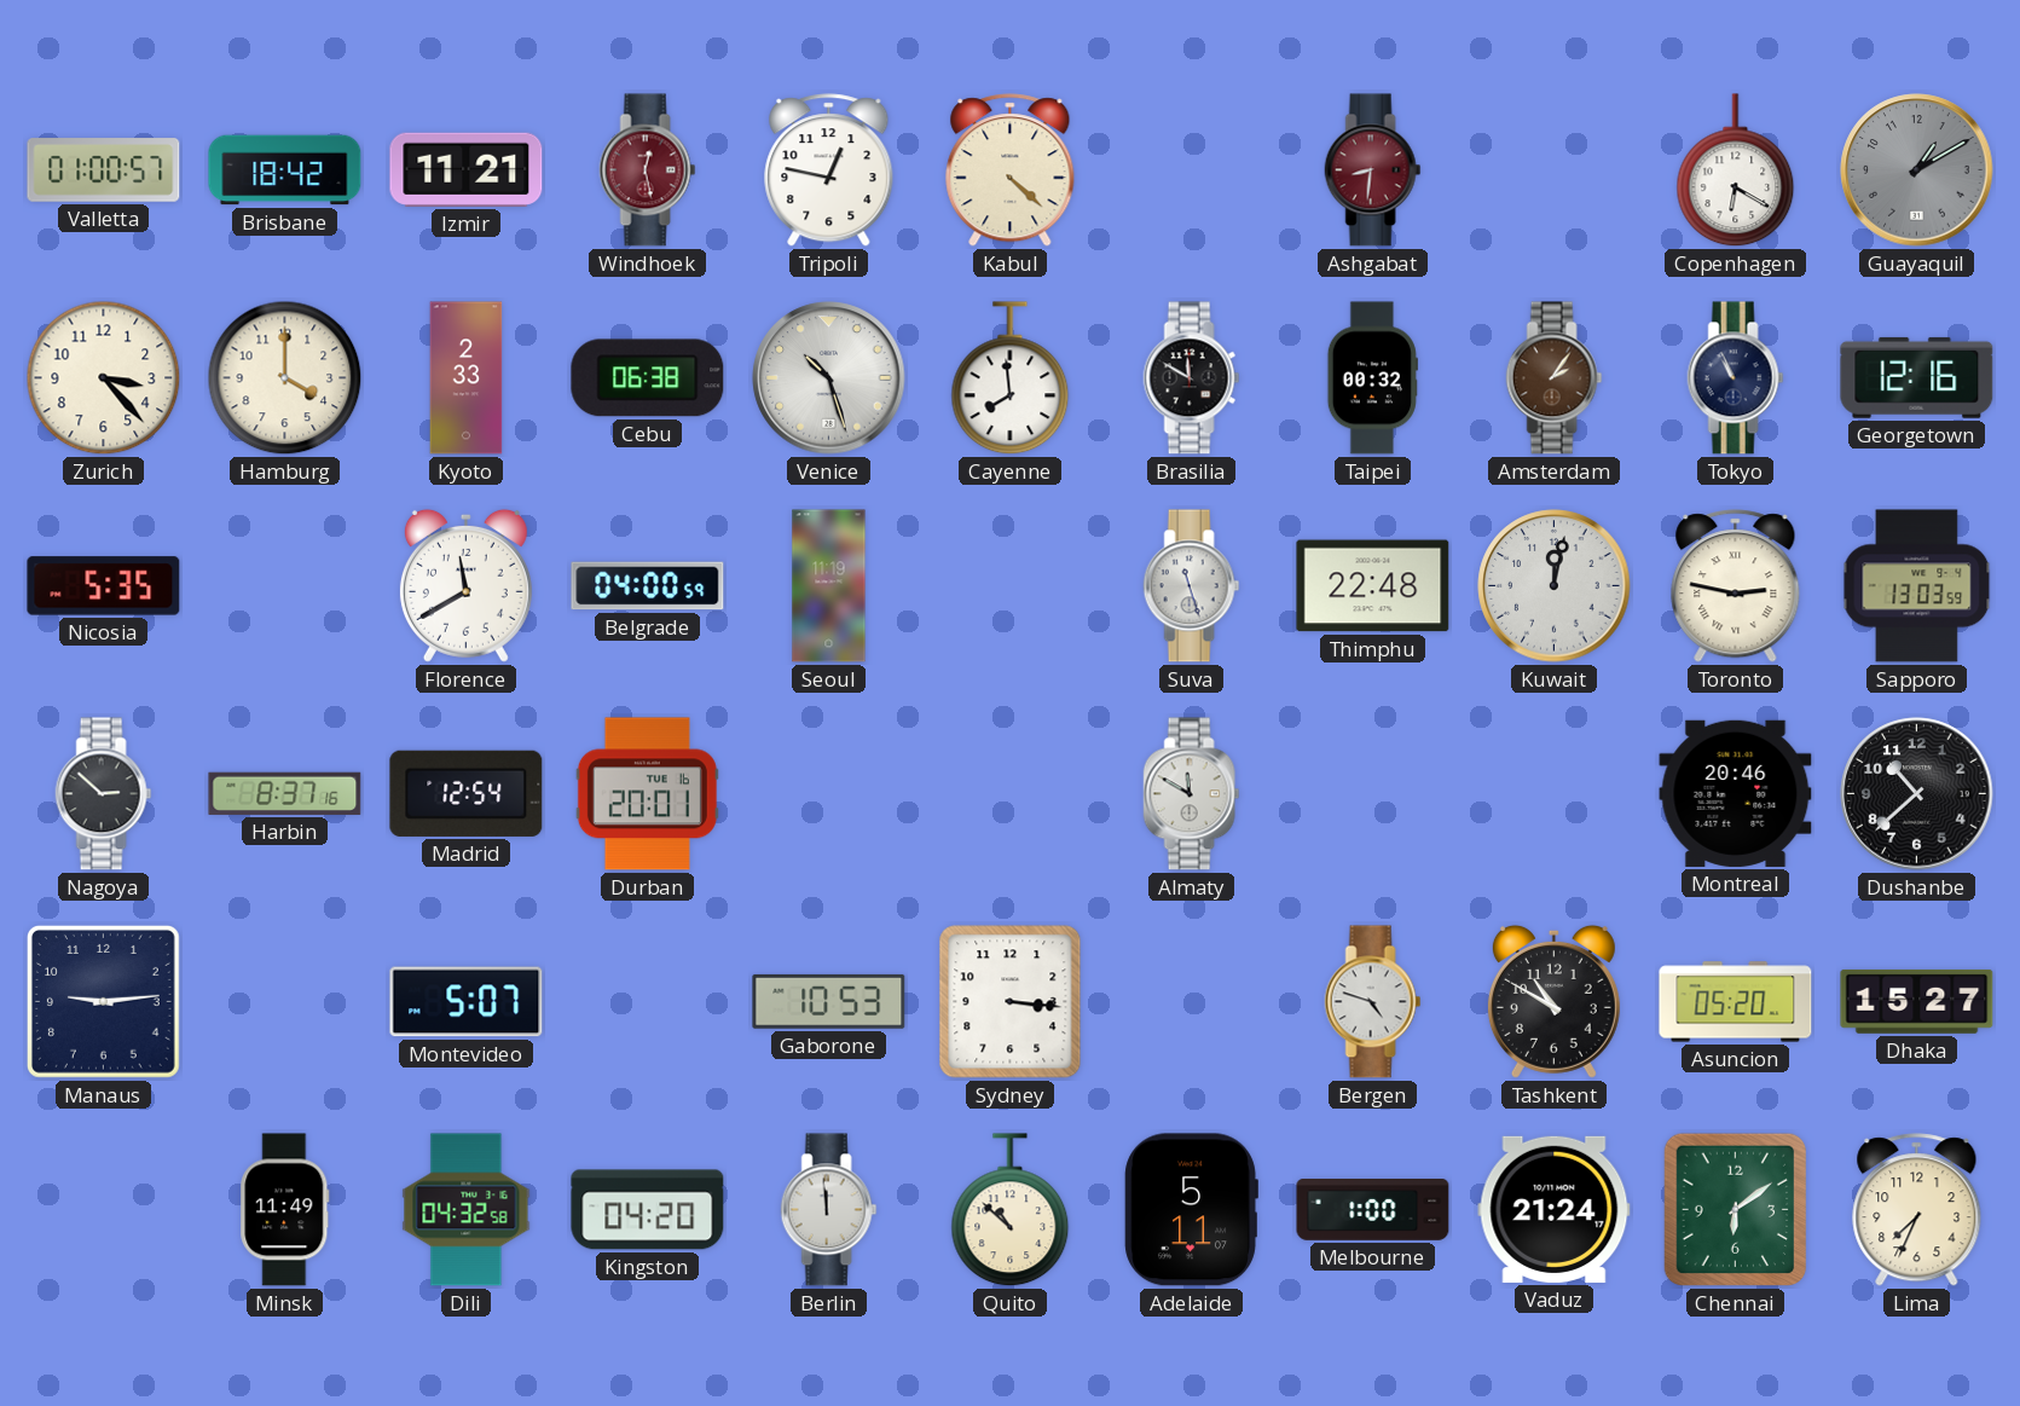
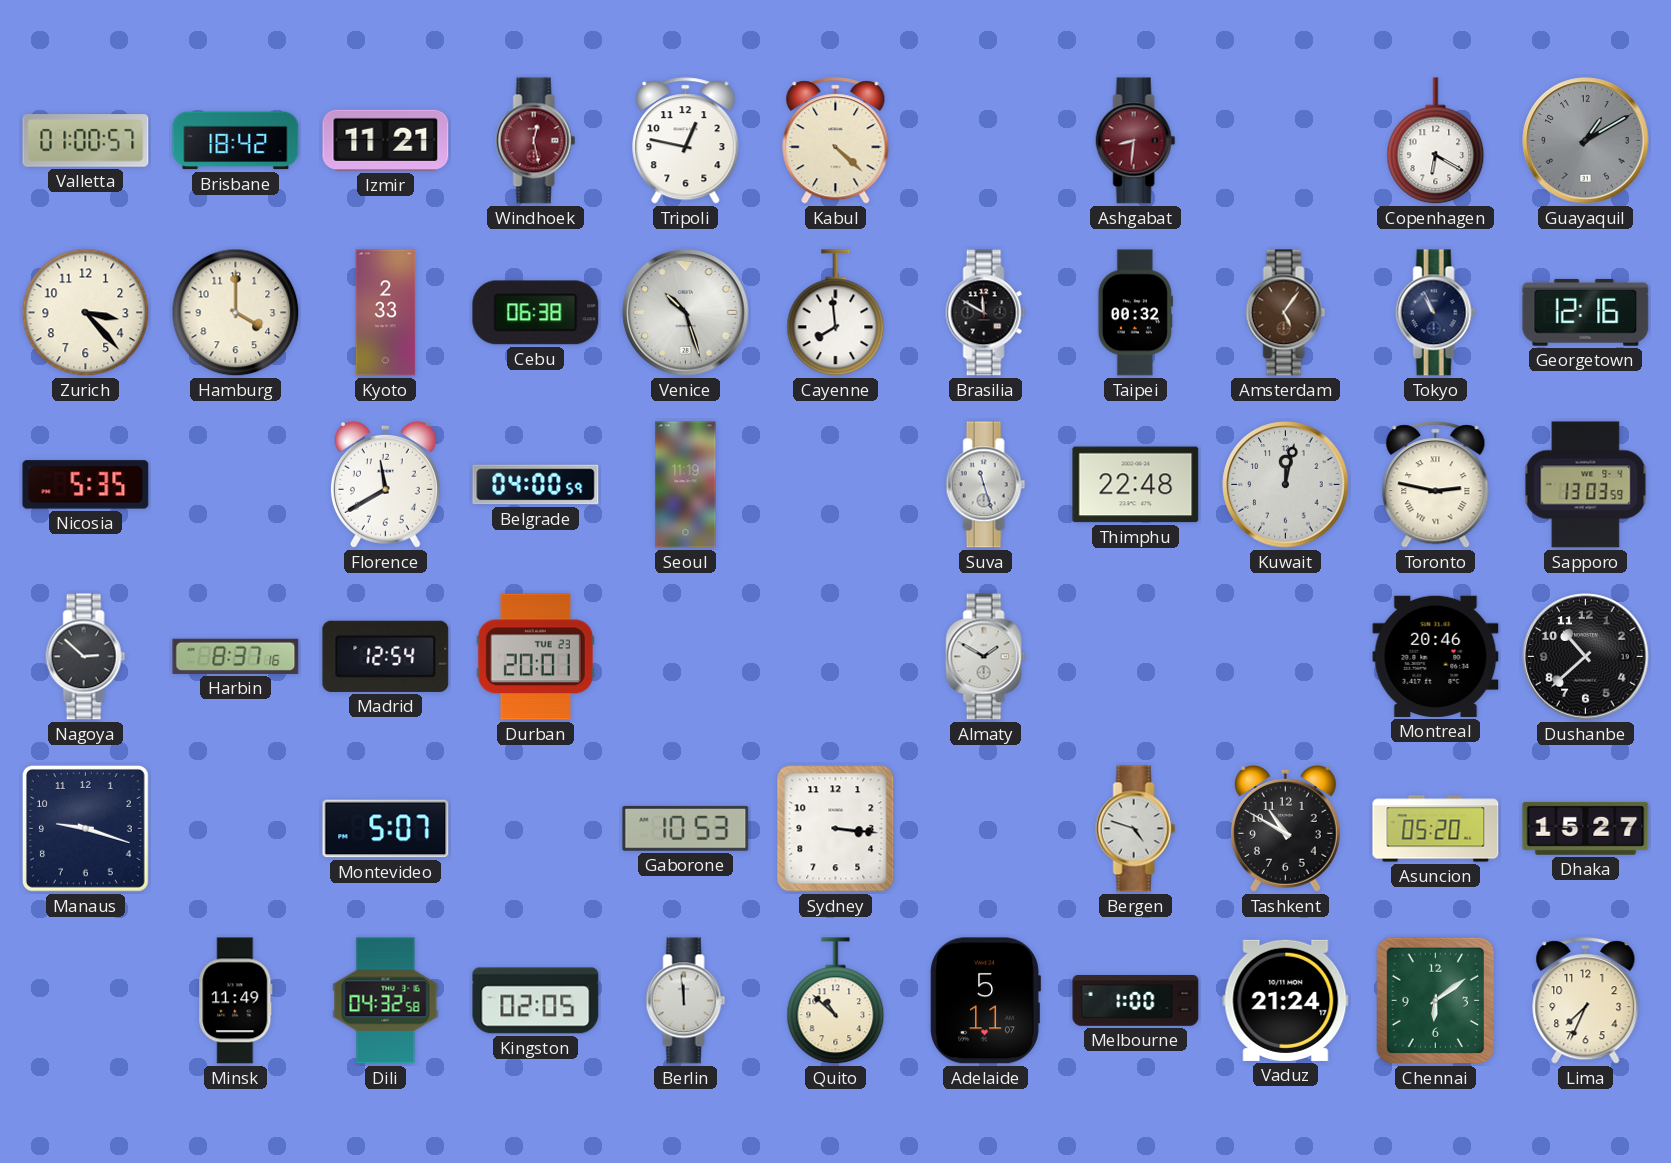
Amsterdam: 2:06 -> 5:06 (1286, 313)
Durban date: TUE 16 -> TUE 23 (535, 657)
Almaty: 11:50 -> 1:50 (986, 657)
Manaus: 9:14 -> 9:18 (85, 828)
Kingston: 04:20 -> 02:05 (536, 1001)
